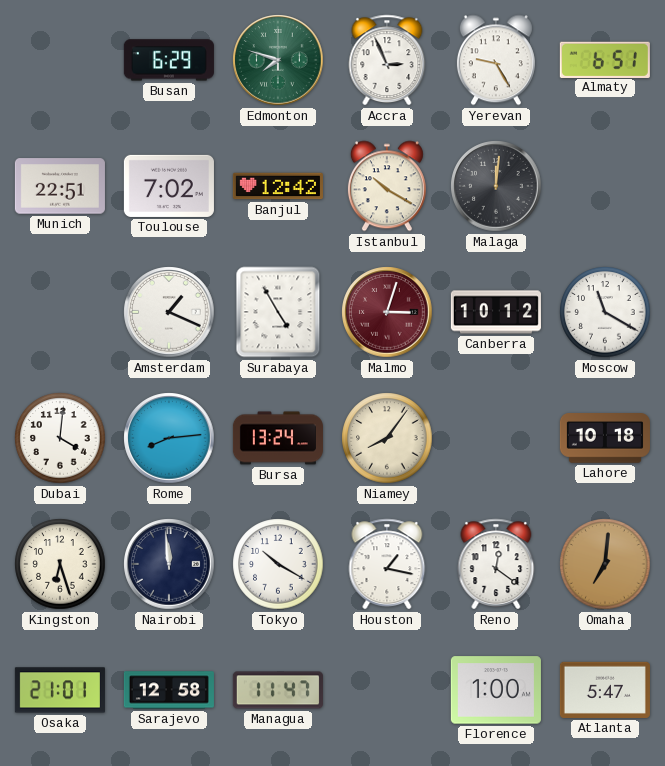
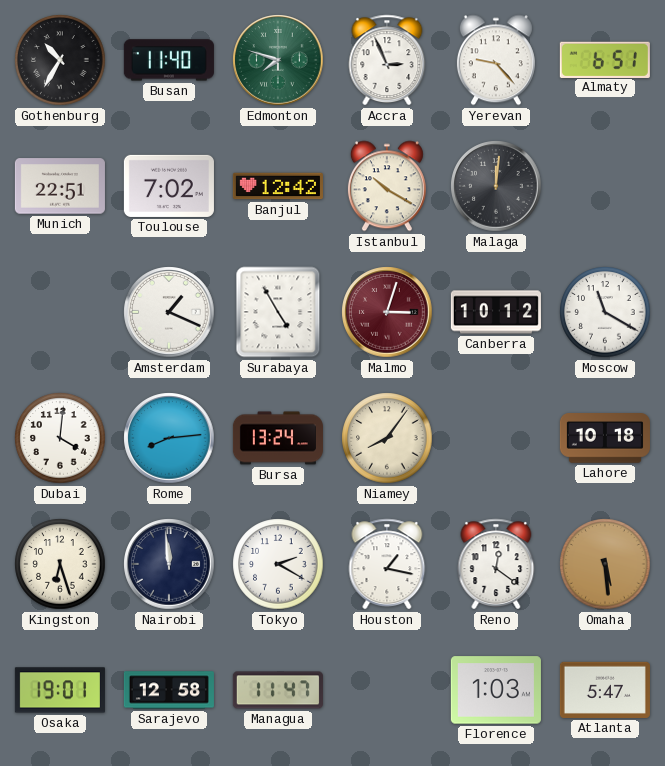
Gothenburg: none -> 10:35 (60, 60)
Busan: 6:29 -> 11:40 (169, 60)
Yerevan: 9:25 -> 9:23 (496, 60)
Tokyo: 10:20 -> 2:20 (278, 564)
Omaha: 7:01 -> 5:29 (605, 564)
Osaka: 21:01 -> 19:01 (60, 690)
Florence: 1:00 -> 1:03 (496, 690)
